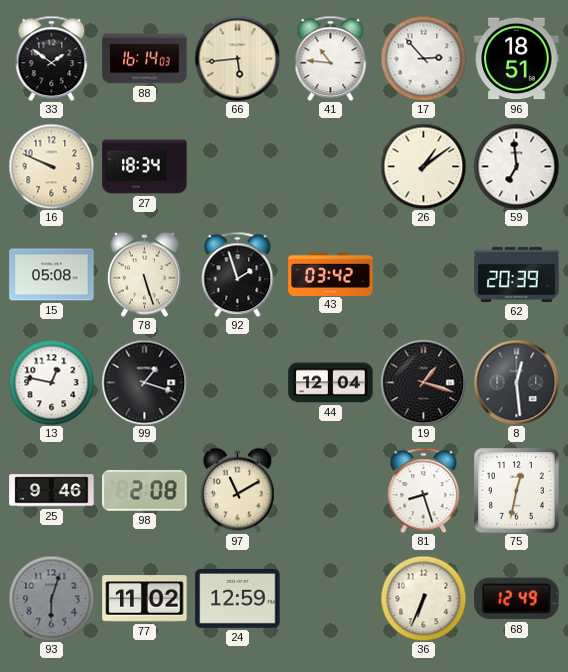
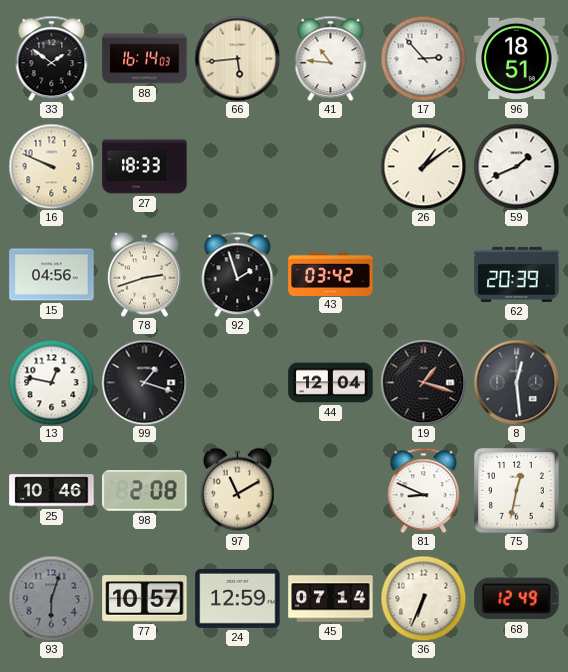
27: 18:34 -> 18:33 (145, 167)
59: 6:59 -> 1:41 (516, 166)
15: 05:08 -> 04:56 (52, 275)
78: 5:27 -> 2:42 (145, 274)
25: 9:46 -> 10:46 (52, 491)
81: 8:27 -> 8:49 (424, 490)
77: 11:02 -> 10:57 (145, 599)
45: none -> 07:14 (331, 599)
